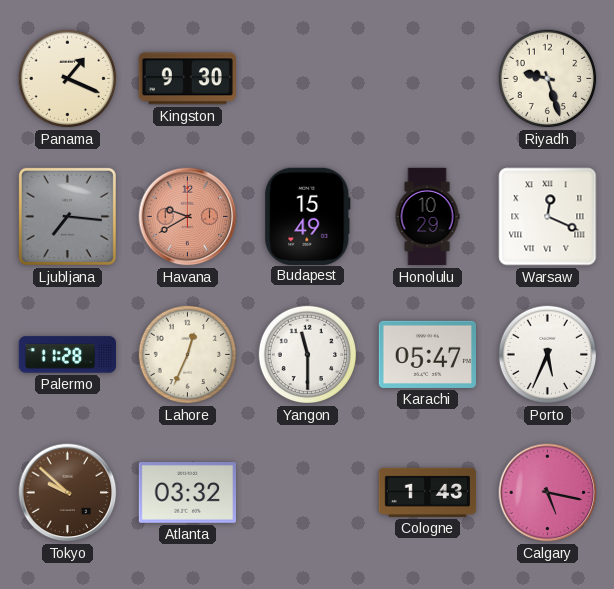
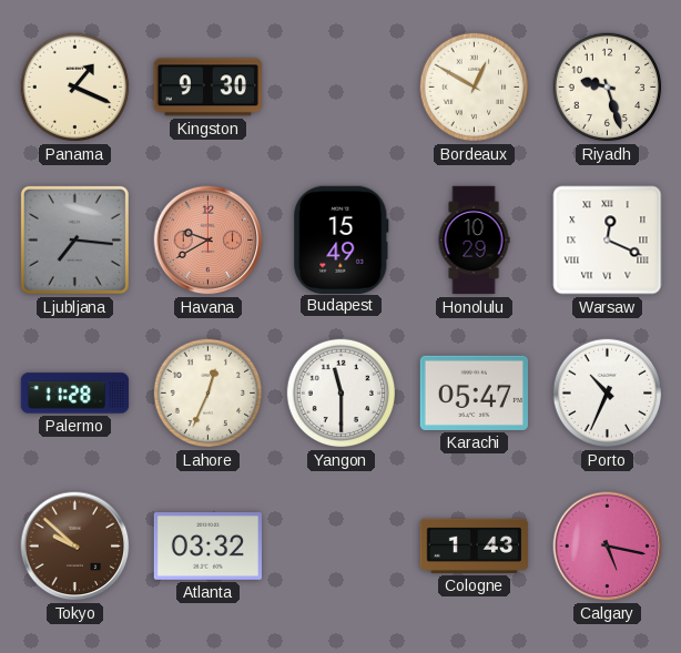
Bordeaux: none -> 12:50 (475, 88)
Porto: 5:34 -> 10:34 (608, 394)
